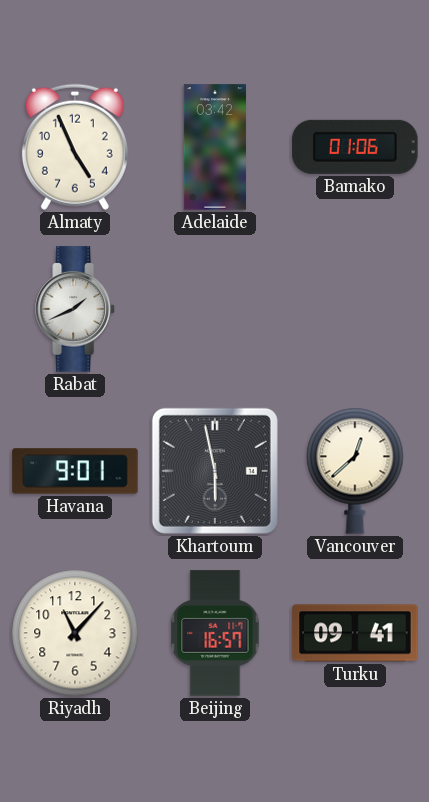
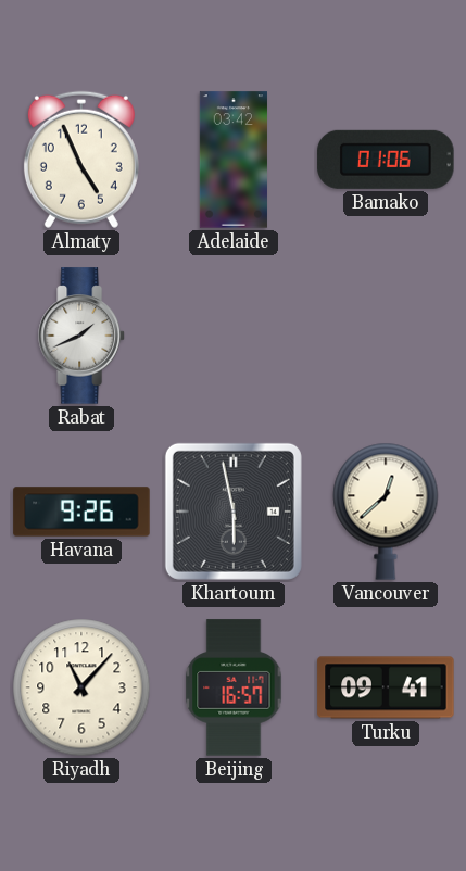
Havana: 9:01 -> 9:26 (81, 512)
